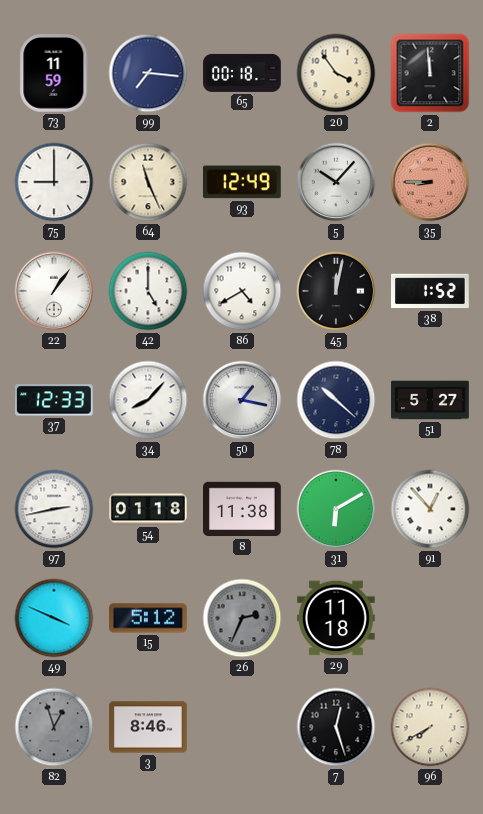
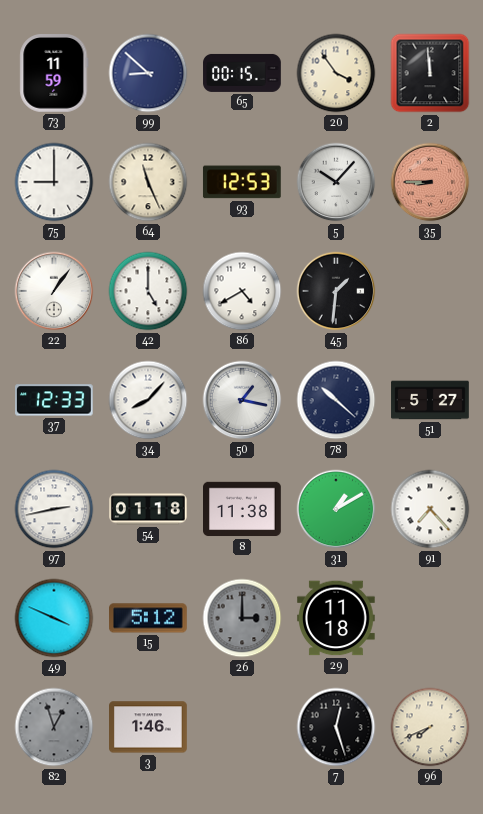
99: 7:16 -> 8:52 (148, 73)
65: 00:18 -> 00:15 (242, 73)
93: 12:49 -> 12:53 (242, 182)
45: 12:02 -> 1:31 (336, 291)
38: 1:52 -> none (430, 291)
31: 6:10 -> 1:10 (336, 509)
91: 12:53 -> 7:23 (430, 509)
26: 2:34 -> 3:00 (242, 618)
3: 8:46 -> 1:46 (148, 727)
96: 7:40 -> 7:41 (430, 727)
